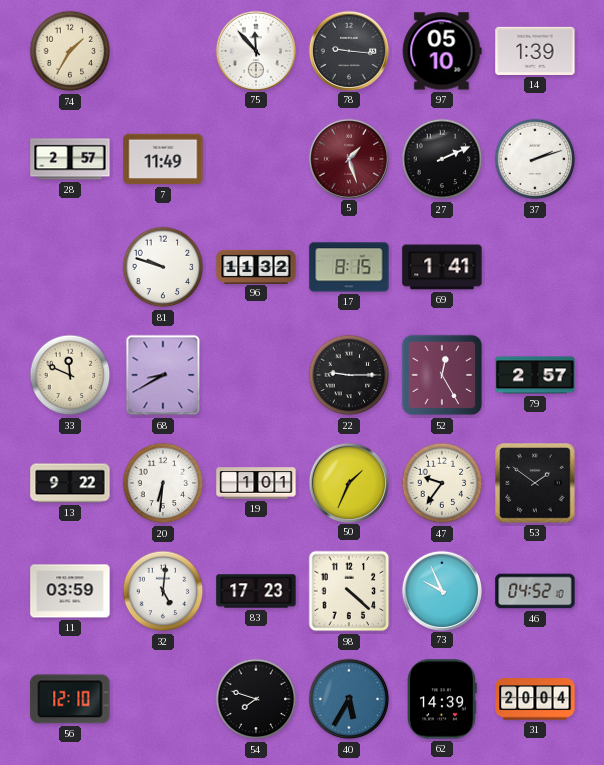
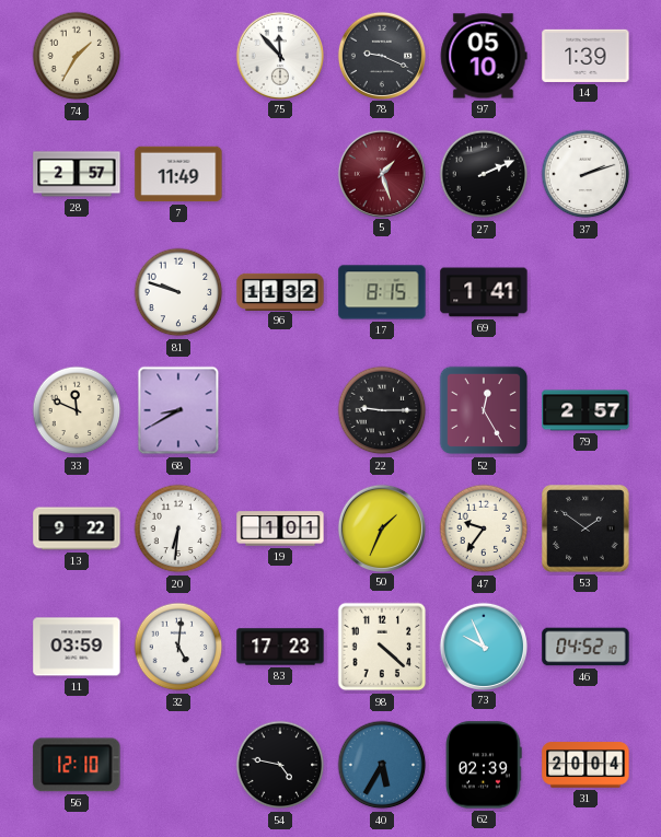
78: 9:16 -> 9:19 (381, 55)
54: 7:48 -> 4:47 (280, 765)
62: 14:39 -> 02:39 (484, 765)
